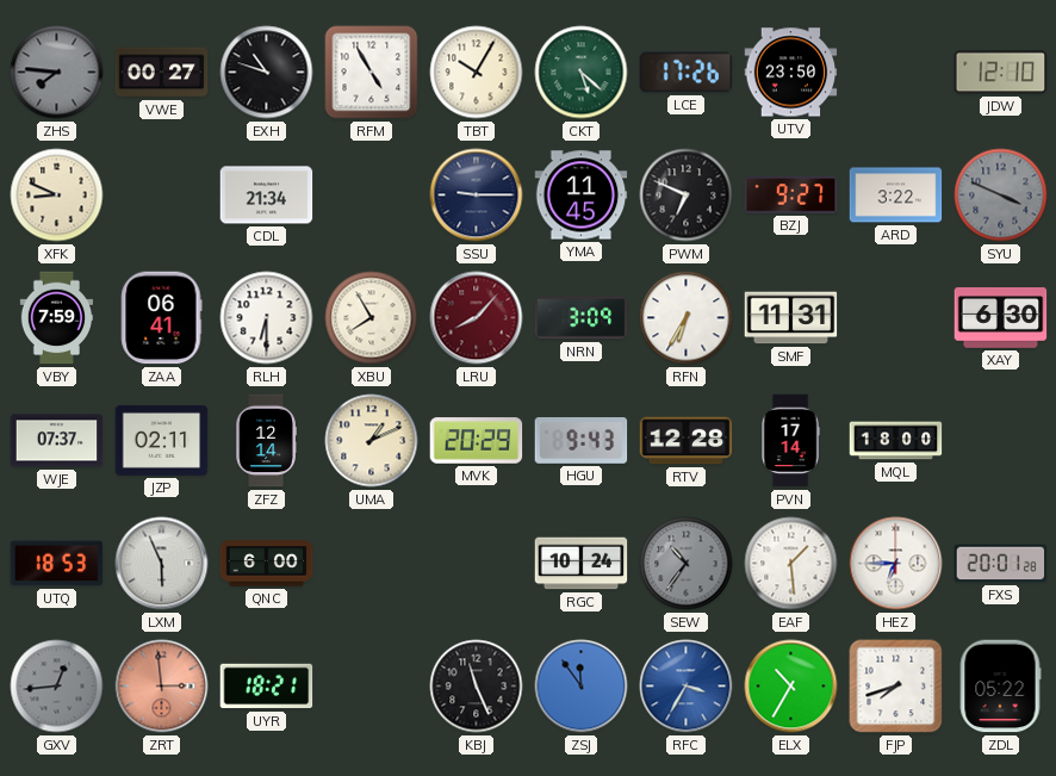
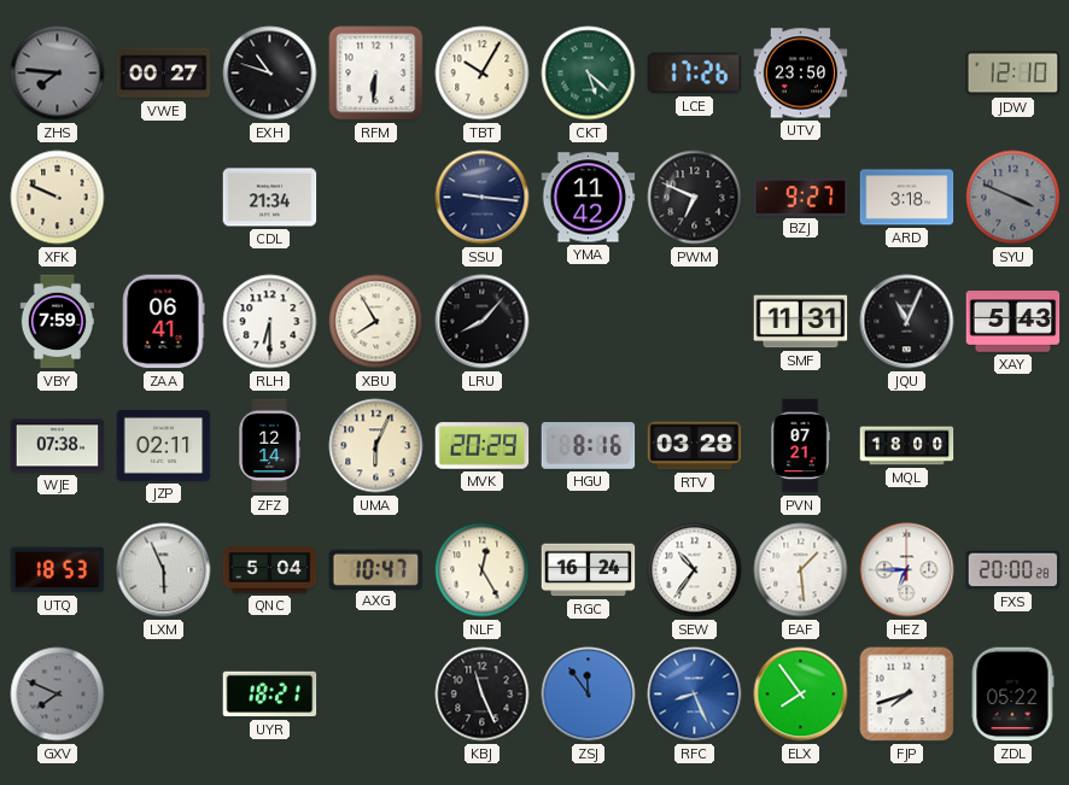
RFM: 4:55 -> 6:31 (376, 74)
XFK: 8:49 -> 9:49 (58, 198)
SSU: 9:15 -> 9:16 (483, 198)
YMA: 11:45 -> 11:42 (589, 198)
ARD: 3:22 -> 3:18 (907, 198)
LRU dial: burgundy -> black (483, 322)
NRN: 3:09 -> none (582, 318)
RFN: 6:35 -> none (687, 318)
JQU: none -> 11:04 (907, 322)
XAY: 6:30 -> 5:43 (1013, 322)
WJE: 07:37 -> 07:38 (58, 446)
UMA: 1:11 -> 6:04 (376, 446)
HGU: 9:43 -> 8:16 (589, 446)
RTV: 12:28 -> 03:28 (695, 446)
PVN: 17:14 -> 07:21 (800, 446)
QNC: 6:00 -> 5:04 (270, 570)
AXG: none -> 10:47 (376, 569)
NLF: none -> 12:25 (483, 570)
RGC: 10:24 -> 16:24 (589, 570)
SEW dial: grey -> white (695, 570)
FXS: 20:01 -> 20:00 (1013, 570)
GXV: 12:44 -> 7:49 (58, 695)
ZRT: 2:59 -> none (162, 687)
RFC: 3:35 -> 8:26 (695, 695)
ELX: 10:35 -> 7:54 (801, 695)
